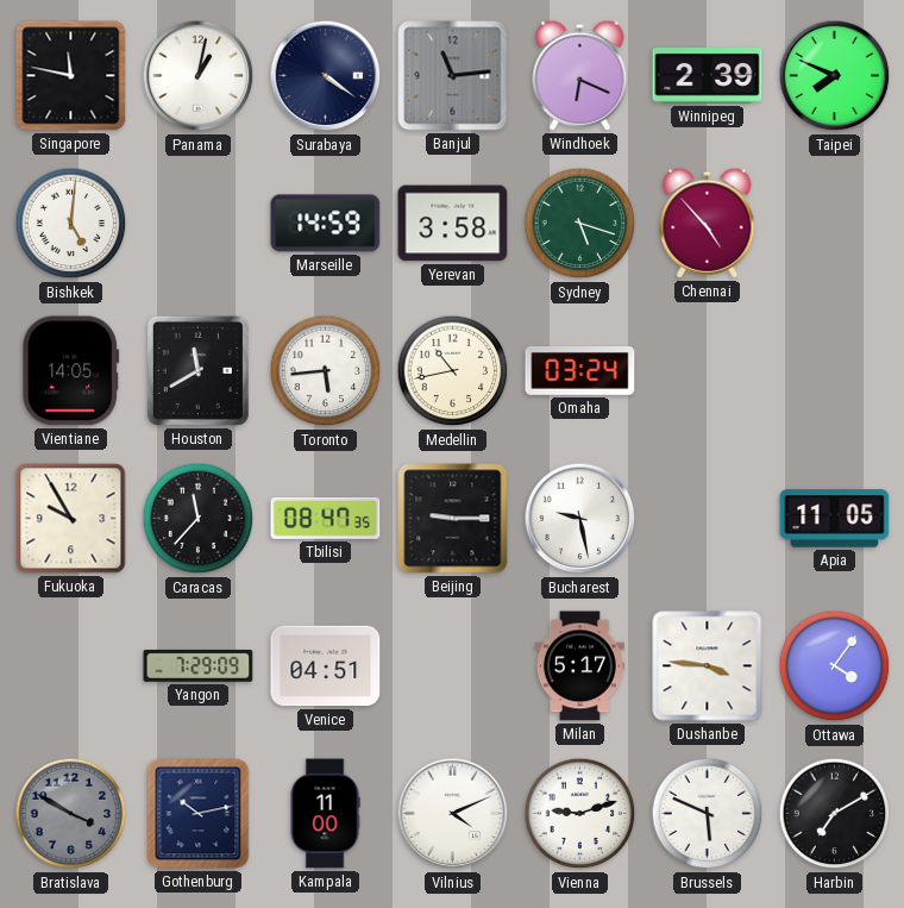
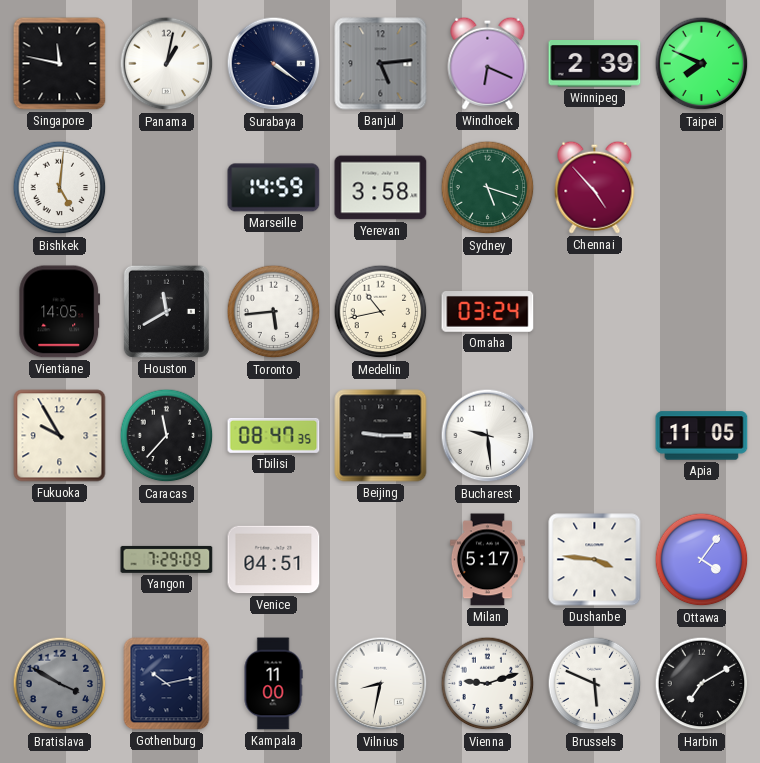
Banjul: 11:14 -> 5:14 (381, 64)
Bucharest: 9:28 -> 9:29 (488, 436)
Vilnius: 4:11 -> 8:32 (381, 684)
